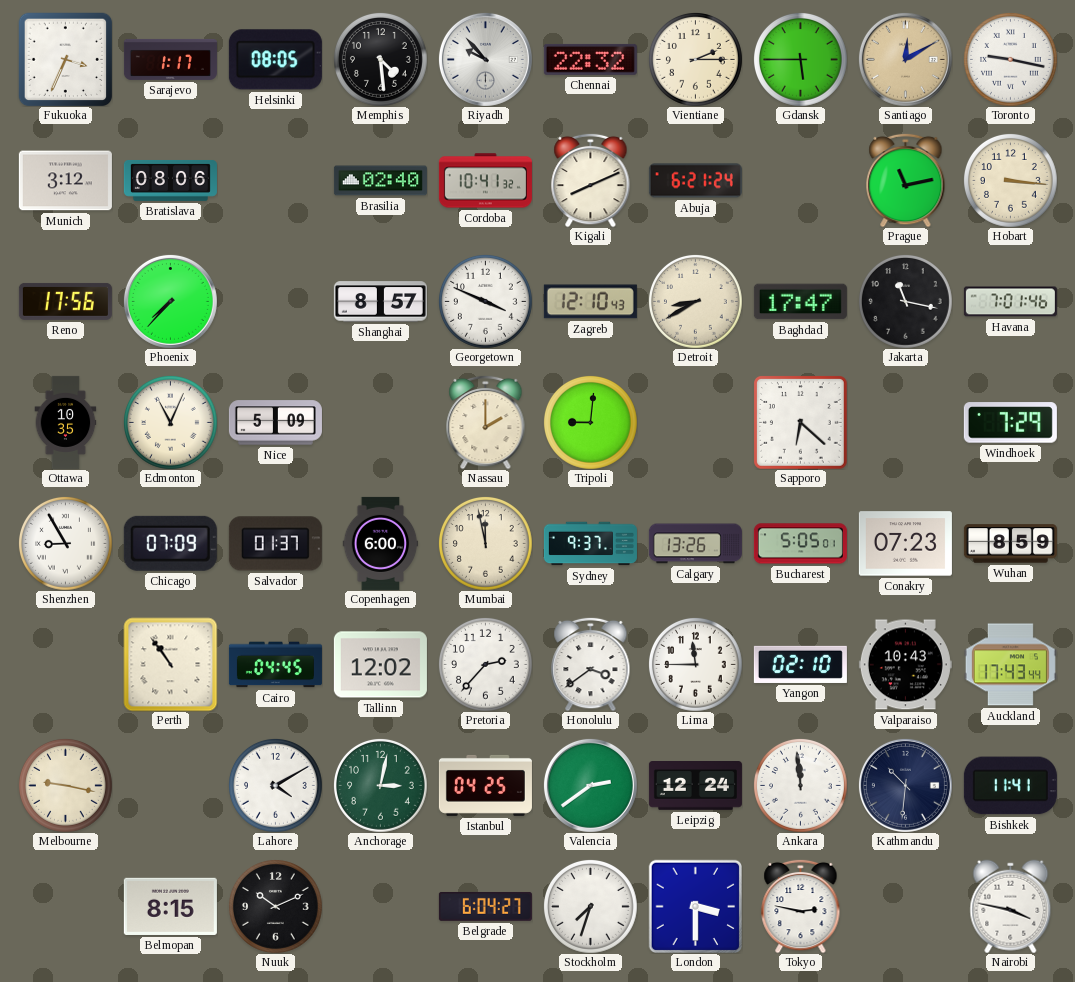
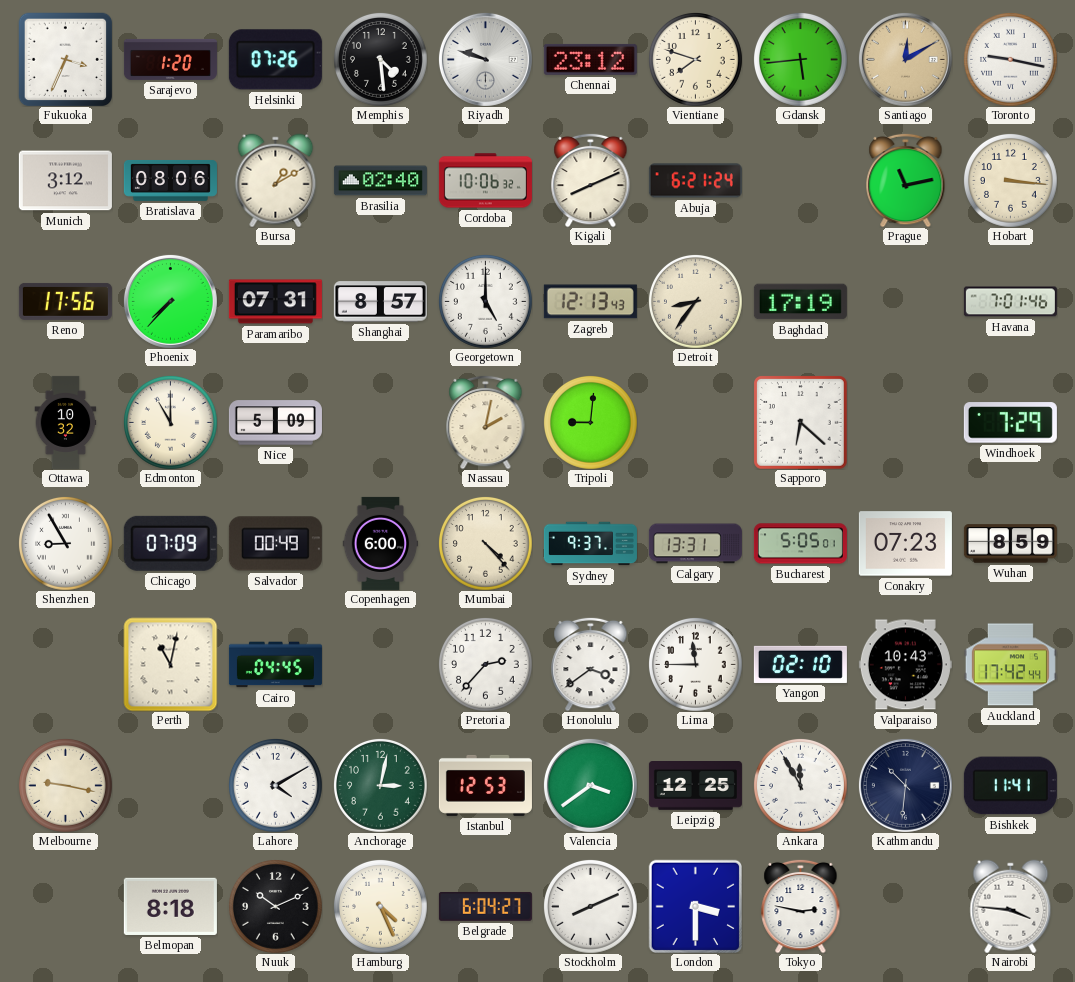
Sarajevo: 1:17 -> 1:20 (170, 59)
Helsinki: 08:05 -> 07:26 (275, 60)
Riyadh: 9:53 -> 9:48 (485, 59)
Chennai: 22:32 -> 23:12 (590, 59)
Vientiane: 2:15 -> 7:48 (696, 60)
Gdansk: 5:45 -> 5:44 (801, 60)
Bursa: none -> 1:10 (276, 180)
Cordoba: 10:41 -> 10:06 (485, 181)
Paramaribo: none -> 07:31 (275, 302)
Georgetown: 3:49 -> 5:00 (486, 302)
Zagreb: 12:10 -> 12:13 (590, 302)
Detroit: 8:40 -> 8:36 (696, 302)
Baghdad: 17:47 -> 17:19 (800, 302)
Jakarta: 11:17 -> none (906, 302)
Ottawa: 10:35 -> 10:32 (66, 422)
Edmonton: 11:04 -> 11:00 (171, 423)
Nassau: 2:00 -> 2:02 (486, 422)
Salvador: 01:37 -> 00:49 (275, 544)
Mumbai: 11:58 -> 4:23 (486, 544)
Calgary: 13:26 -> 13:31 (695, 544)
Perth: 10:54 -> 11:02 (170, 664)
Tallinn: 12:02 -> none (380, 665)
Auckland: 17:43 -> 17:42 (1010, 665)
Istanbul: 04:25 -> 12:53 (485, 785)
Valencia: 2:39 -> 3:39 (590, 785)
Leipzig: 12:24 -> 12:25 (695, 786)
Ankara: 11:59 -> 11:55 (801, 786)
Belmopan: 8:15 -> 8:18 (170, 906)
Hamburg: none -> 4:26 (381, 907)
Stockholm: 7:33 -> 8:11 (591, 907)
Nairobi: 3:47 -> 3:46 (1011, 906)
